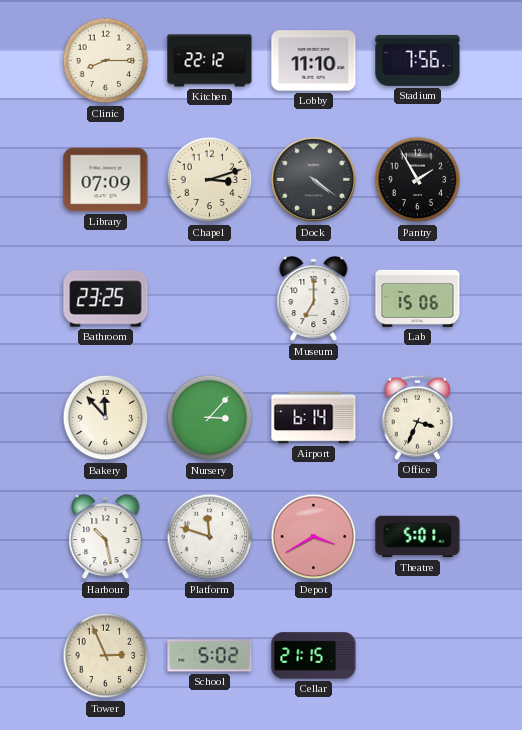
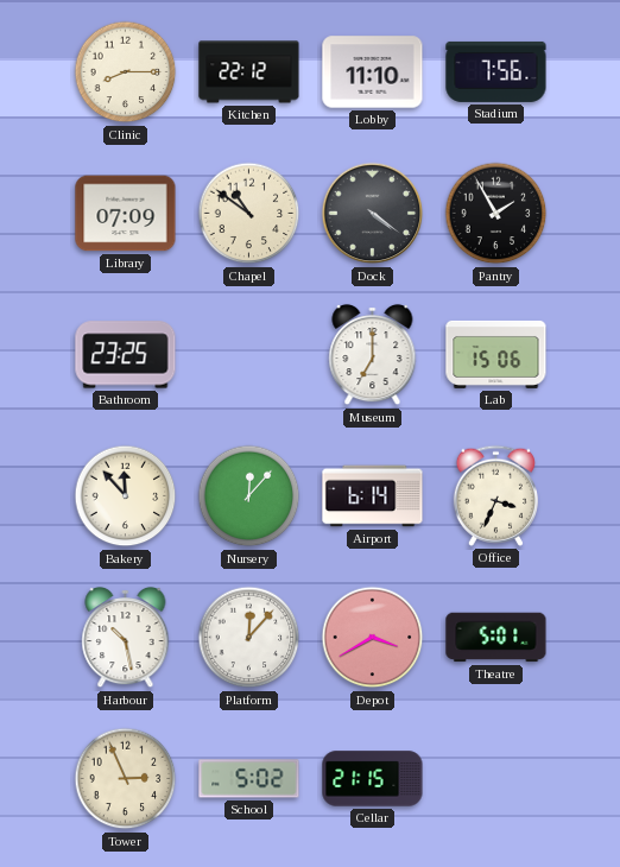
Chapel: 3:12 -> 10:51 (249, 214)
Nursery: 3:07 -> 12:07 (249, 496)
Platform: 11:48 -> 12:07 (249, 638)
